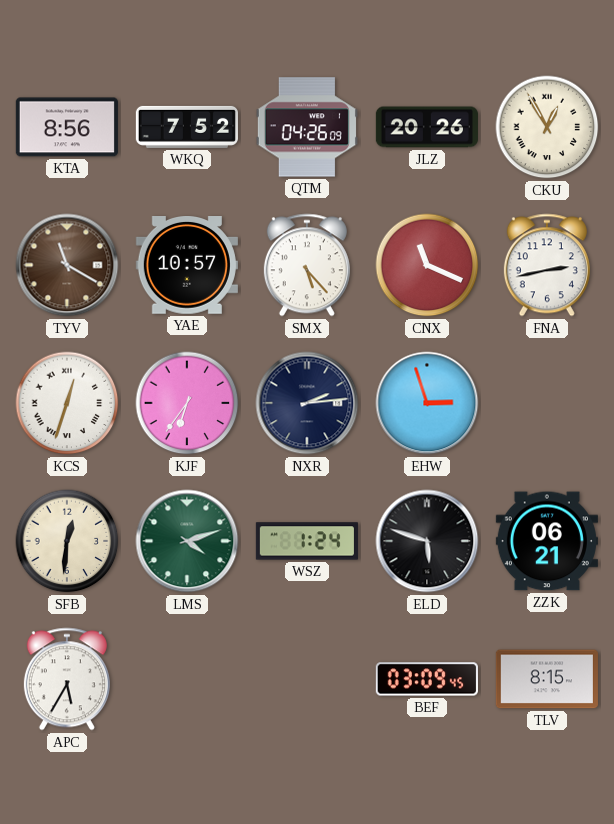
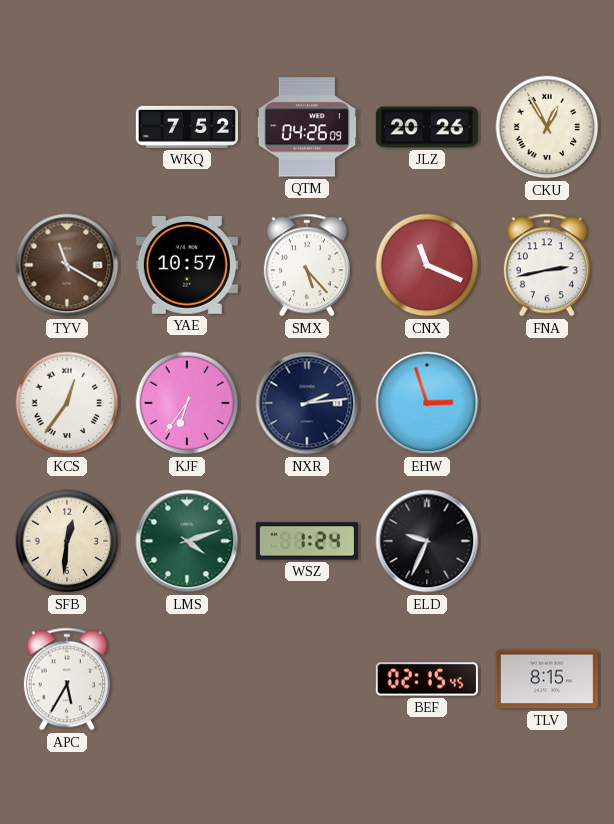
KTA: 8:56 -> none (67, 127)
KCS: 12:33 -> 12:36 (67, 403)
ELD: 5:48 -> 9:34 (427, 541)
ZZK: 06:21 -> none (547, 541)
BEF: 03:09 -> 02:15 (427, 679)
